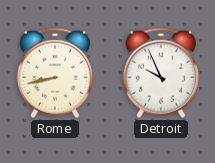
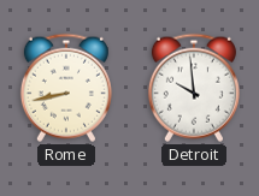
Detroit: 9:56 -> 9:59 (194, 88)
